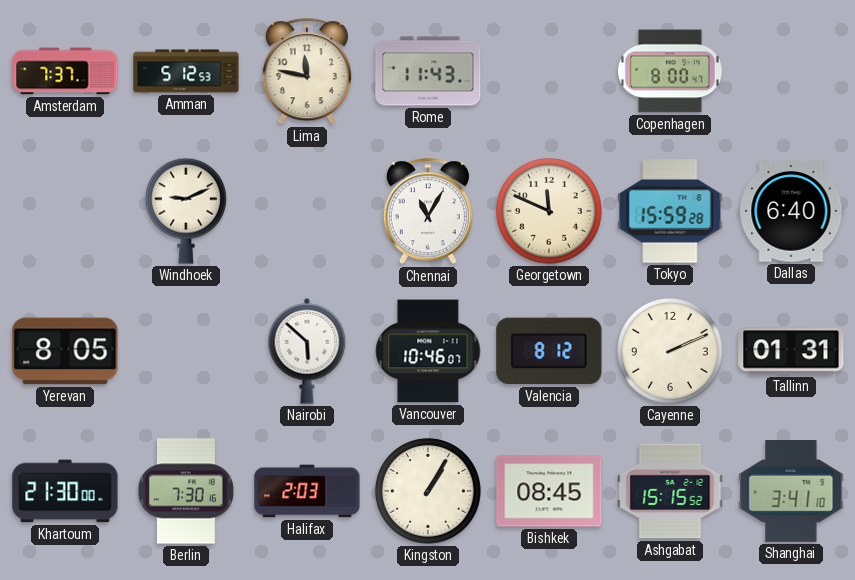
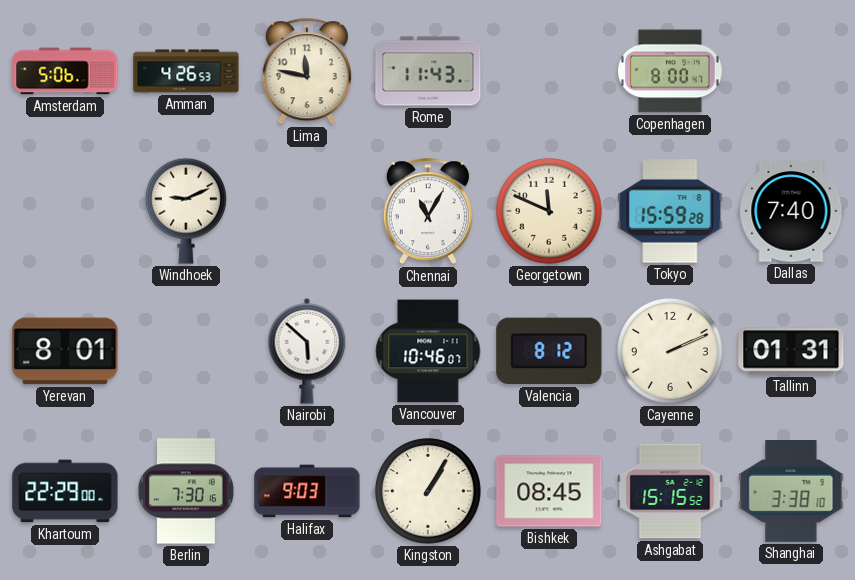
Amsterdam: 7:37 -> 5:06 (65, 71)
Amman: 5:12 -> 4:26 (186, 71)
Dallas: 6:40 -> 7:40 (791, 211)
Yerevan: 8:05 -> 8:01 (65, 351)
Khartoum: 21:30 -> 22:29 (65, 491)
Halifax: 2:03 -> 9:03 (307, 491)
Shanghai: 3:41 -> 3:38 (791, 492)
